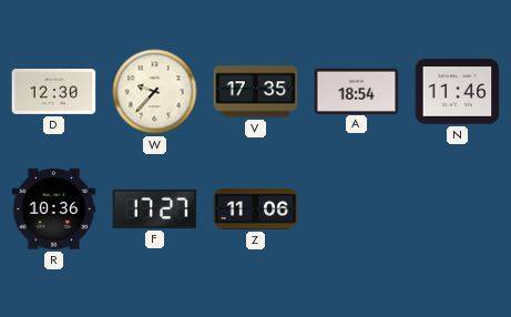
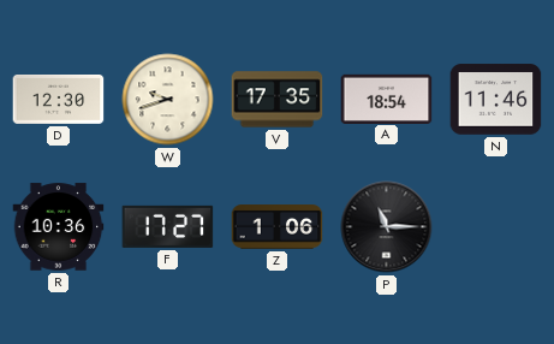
W: 9:37 -> 9:42 (168, 100)
Z: 11:06 -> 1:06 (278, 227)
P: none -> 11:15 (387, 227)
